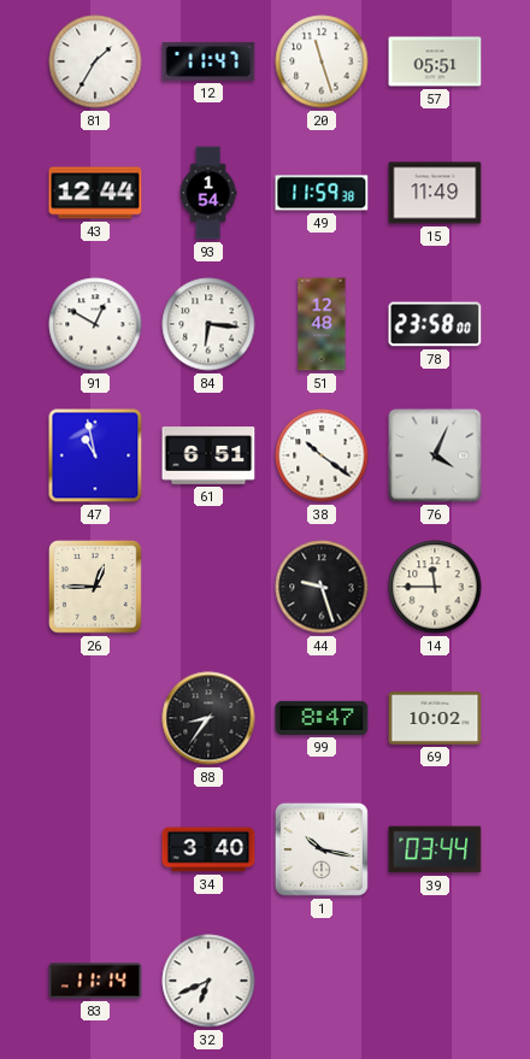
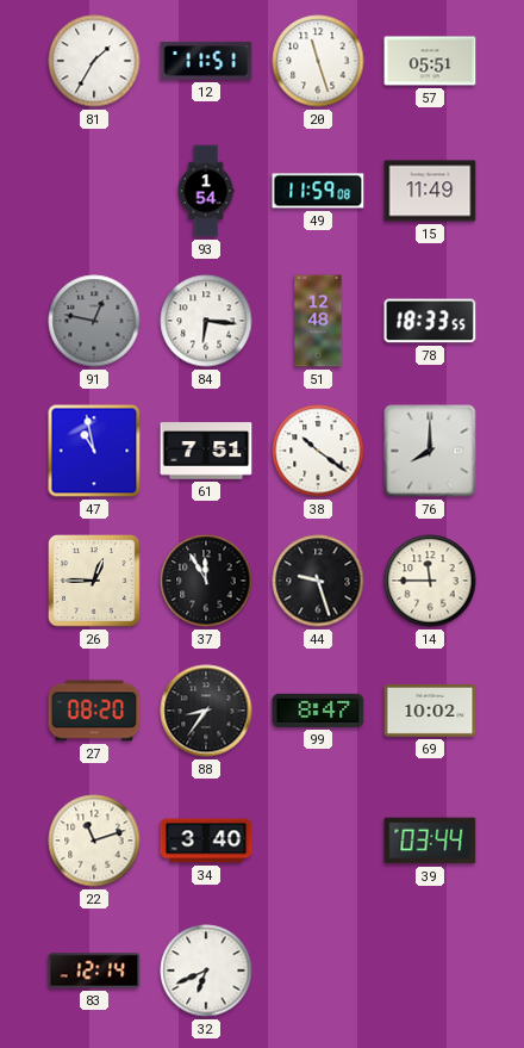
12: 11:47 -> 11:51 (206, 61)
43: 12:44 -> none (95, 193)
49: 11:59:38 -> 11:59:08 (318, 191)
91: 12:50 -> 12:47 (94, 321)
91 dial: white -> grey (94, 321)
78: 23:58 -> 18:33 (430, 321)
61: 6:51 -> 7:51 (206, 451)
76: 4:04 -> 8:00 (430, 451)
37: none -> 11:55 (206, 581)
27: none -> 08:20 (94, 711)
22: none -> 11:12 (94, 841)
1: 10:17 -> none (322, 849)
83: 11:14 -> 12:14 (94, 971)
